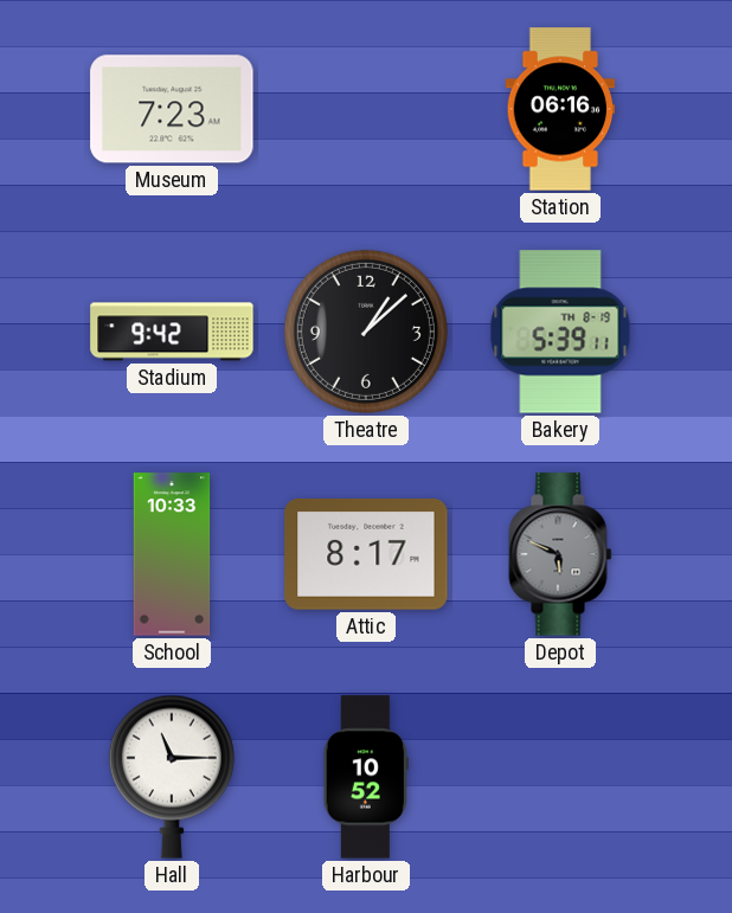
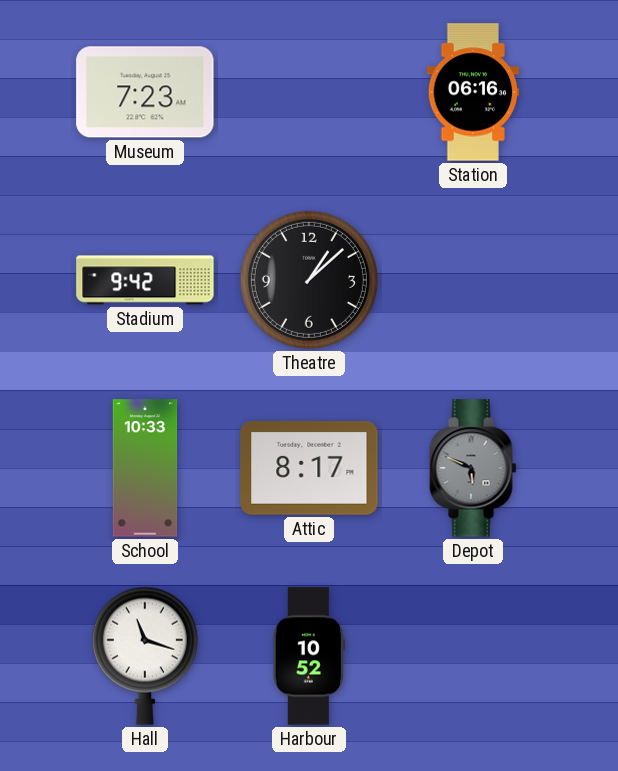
Bakery: 5:39 -> none (560, 332)
Hall: 11:15 -> 11:18 (145, 656)
